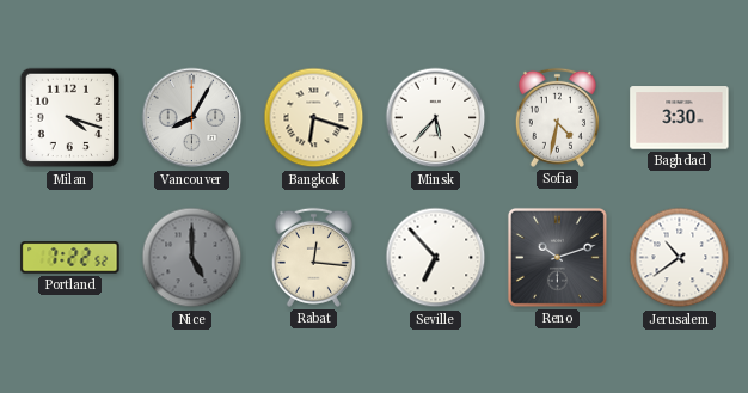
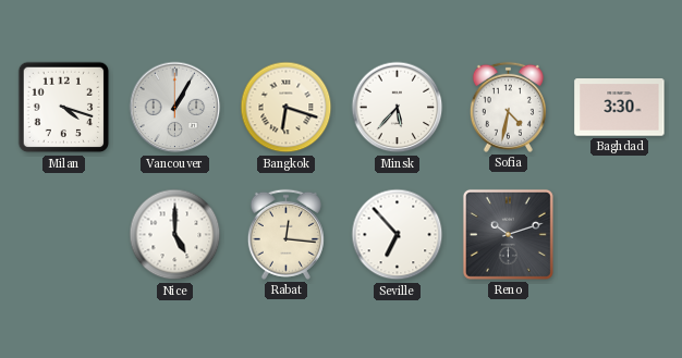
Vancouver: 8:05 -> 1:05 (175, 108)
Portland: 7:22 -> none (70, 258)
Nice dial: grey -> white (175, 235)
Jerusalem: 10:39 -> none (680, 258)
